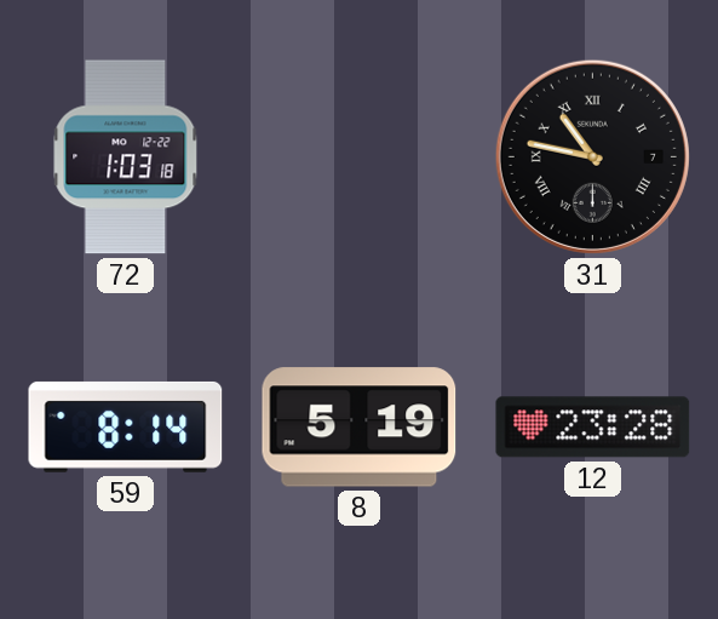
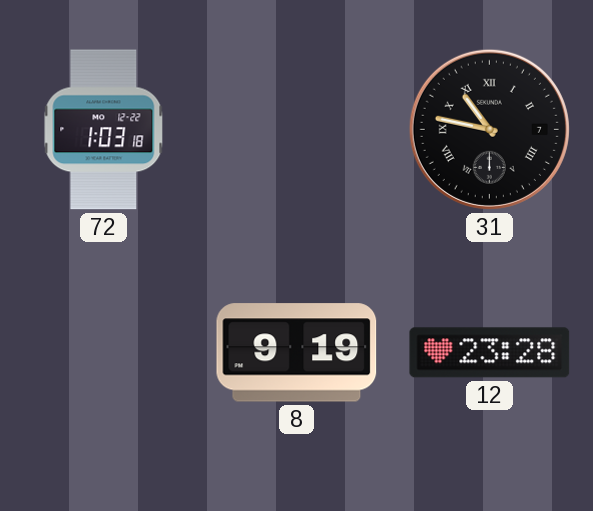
59: 8:14 -> none (126, 426)
8: 5:19 -> 9:19 (297, 353)
